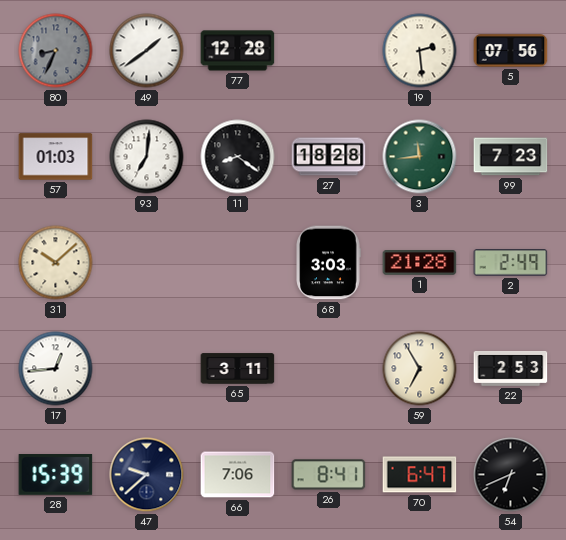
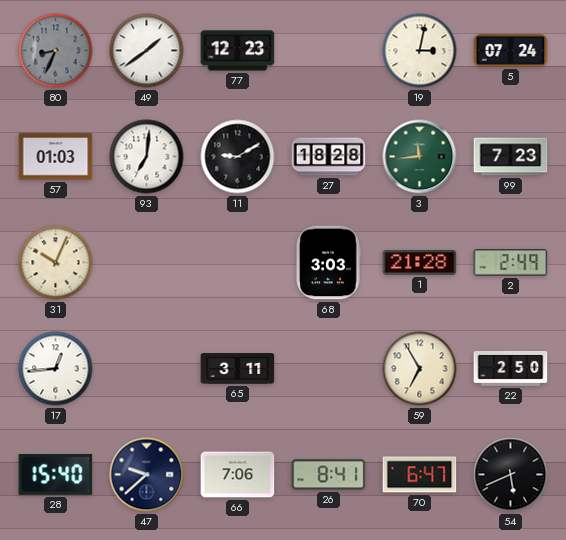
77: 12:28 -> 12:23 (238, 51)
19: 2:29 -> 3:02 (420, 51)
5: 07:56 -> 07:24 (511, 51)
11: 8:21 -> 9:10 (238, 157)
31: 10:08 -> 10:04 (56, 263)
22: 2:53 -> 2:50 (511, 368)
28: 15:39 -> 15:40 (56, 475)
54: 6:41 -> 5:41 (511, 475)
